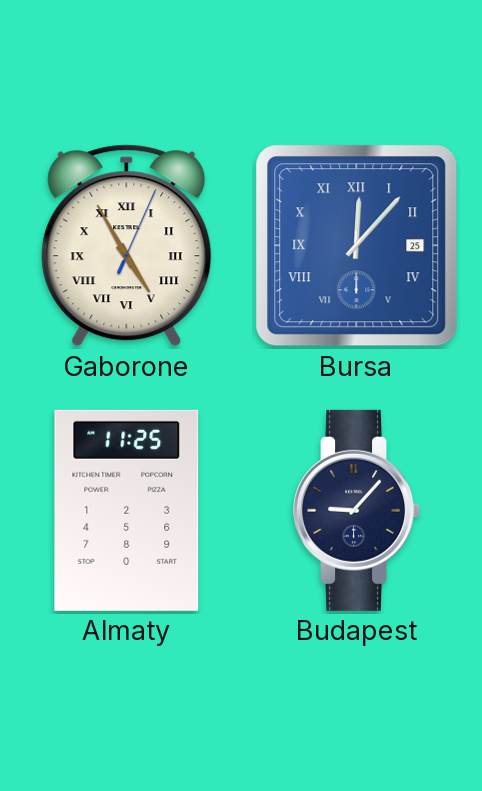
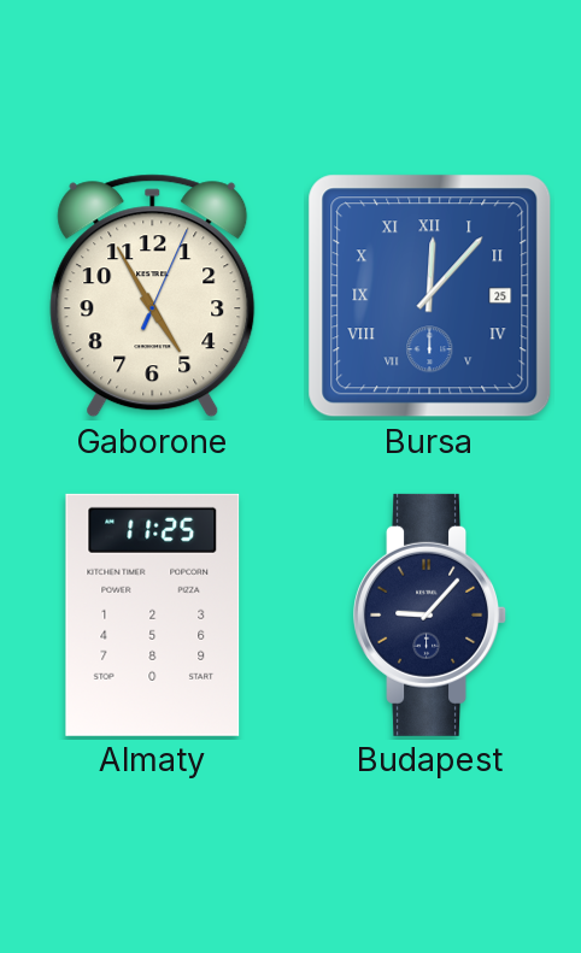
Gaborone numerals: Roman -> Arabic (153, 296)
